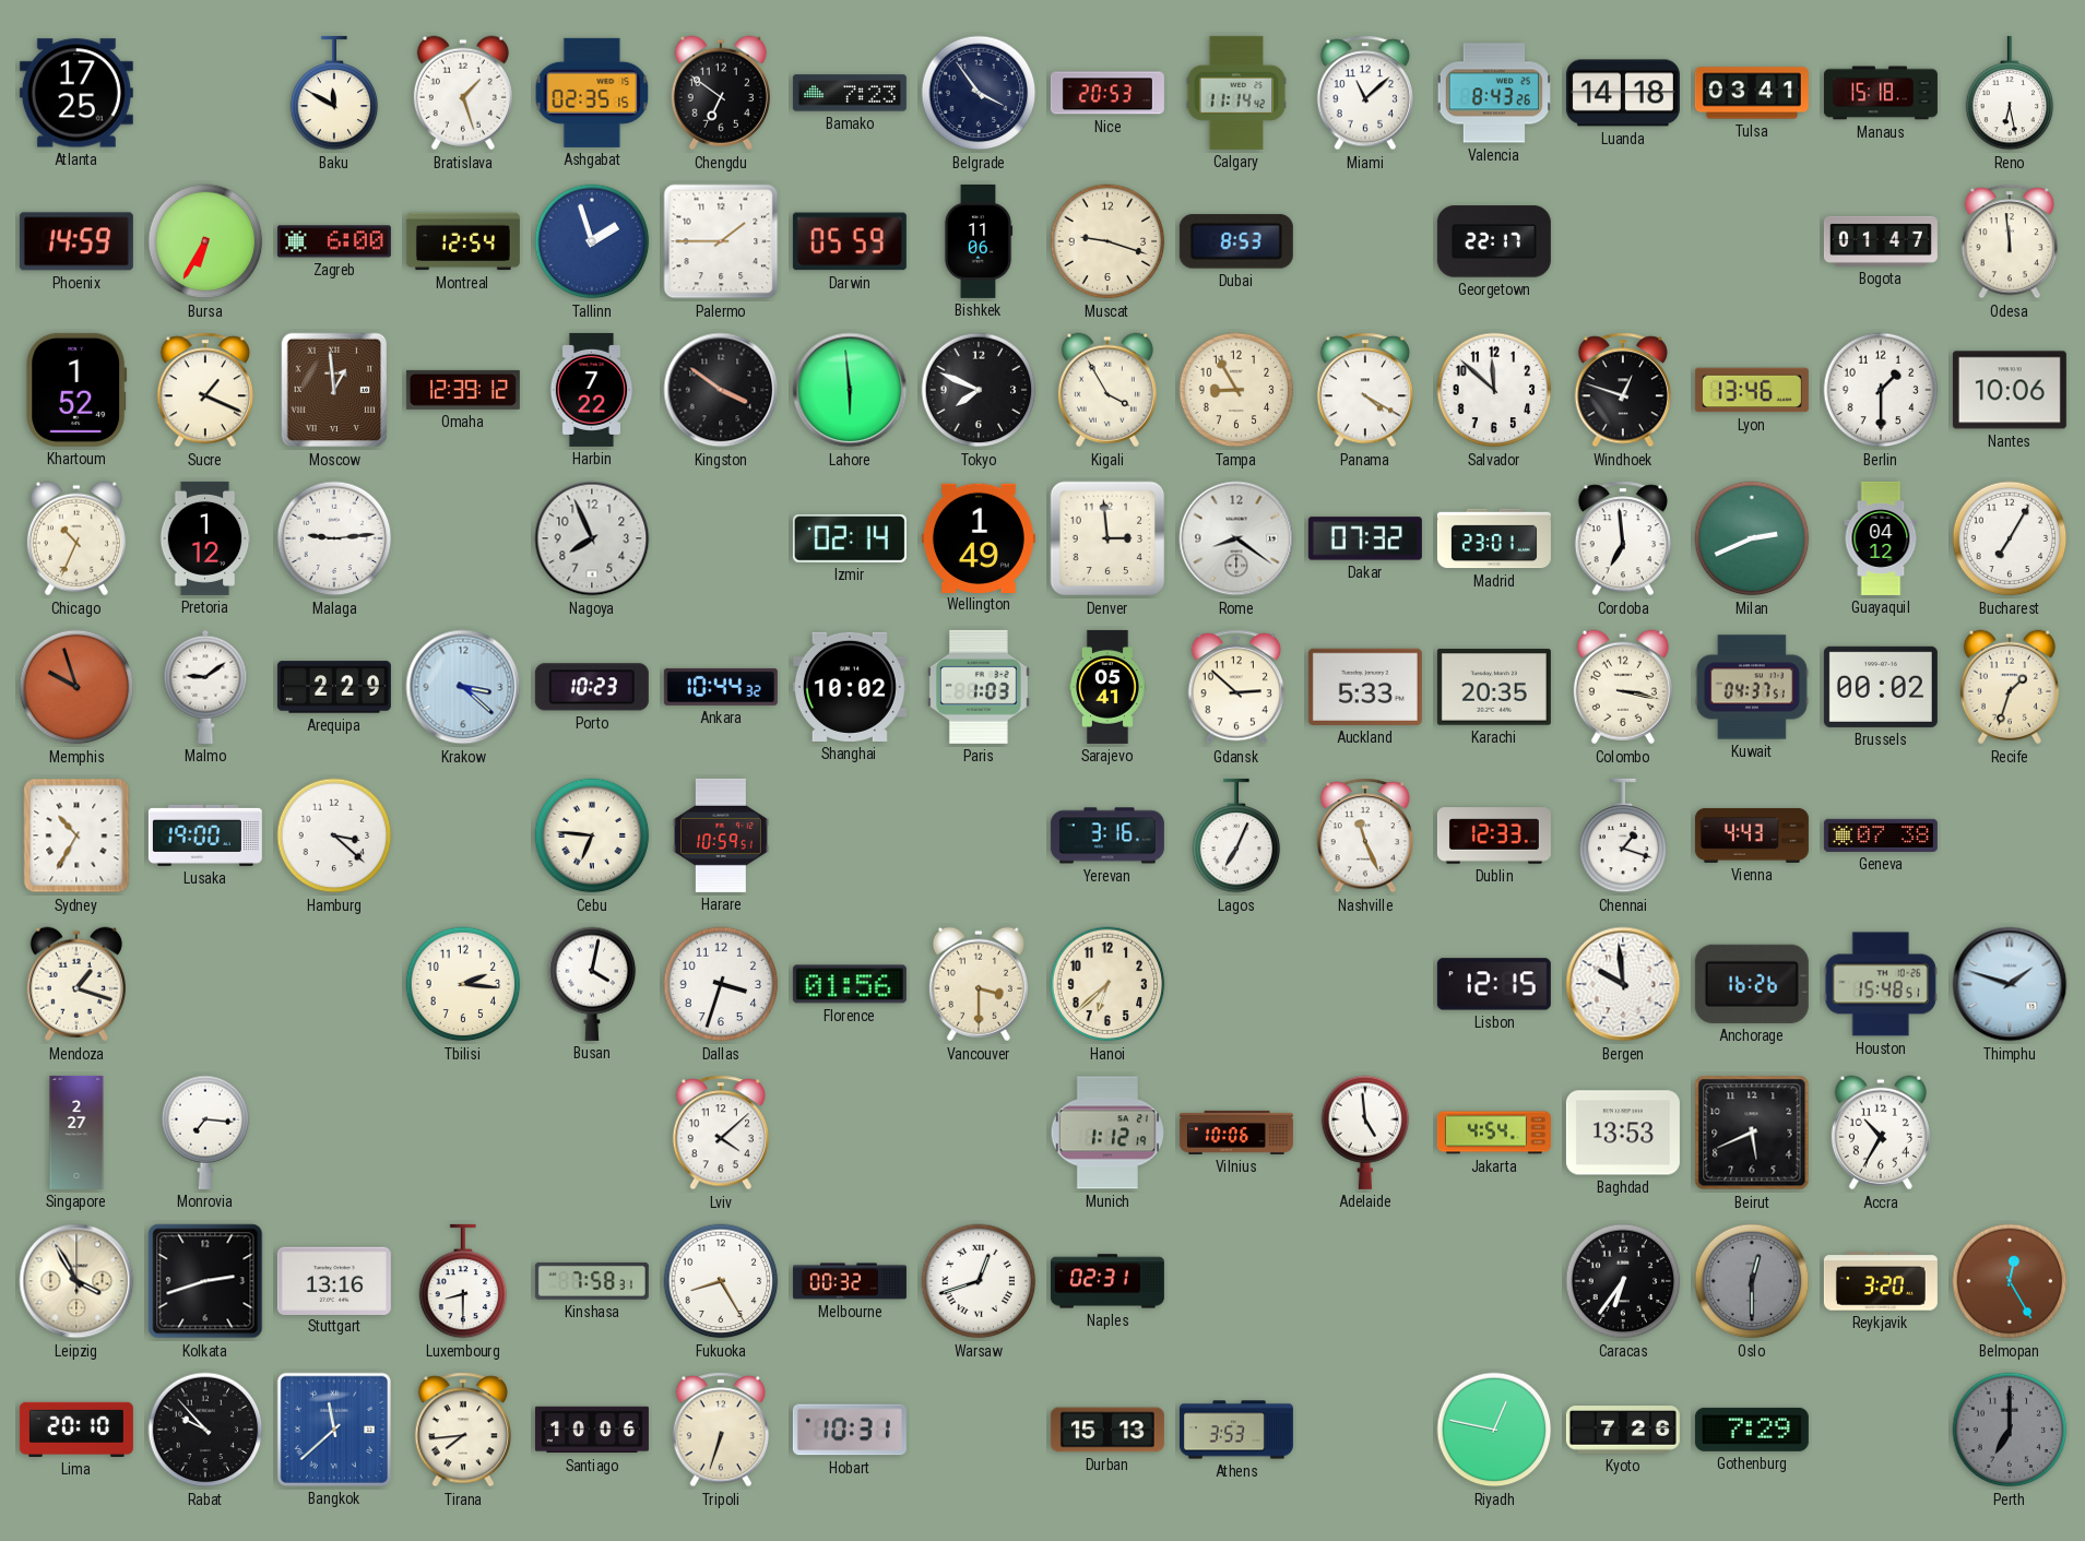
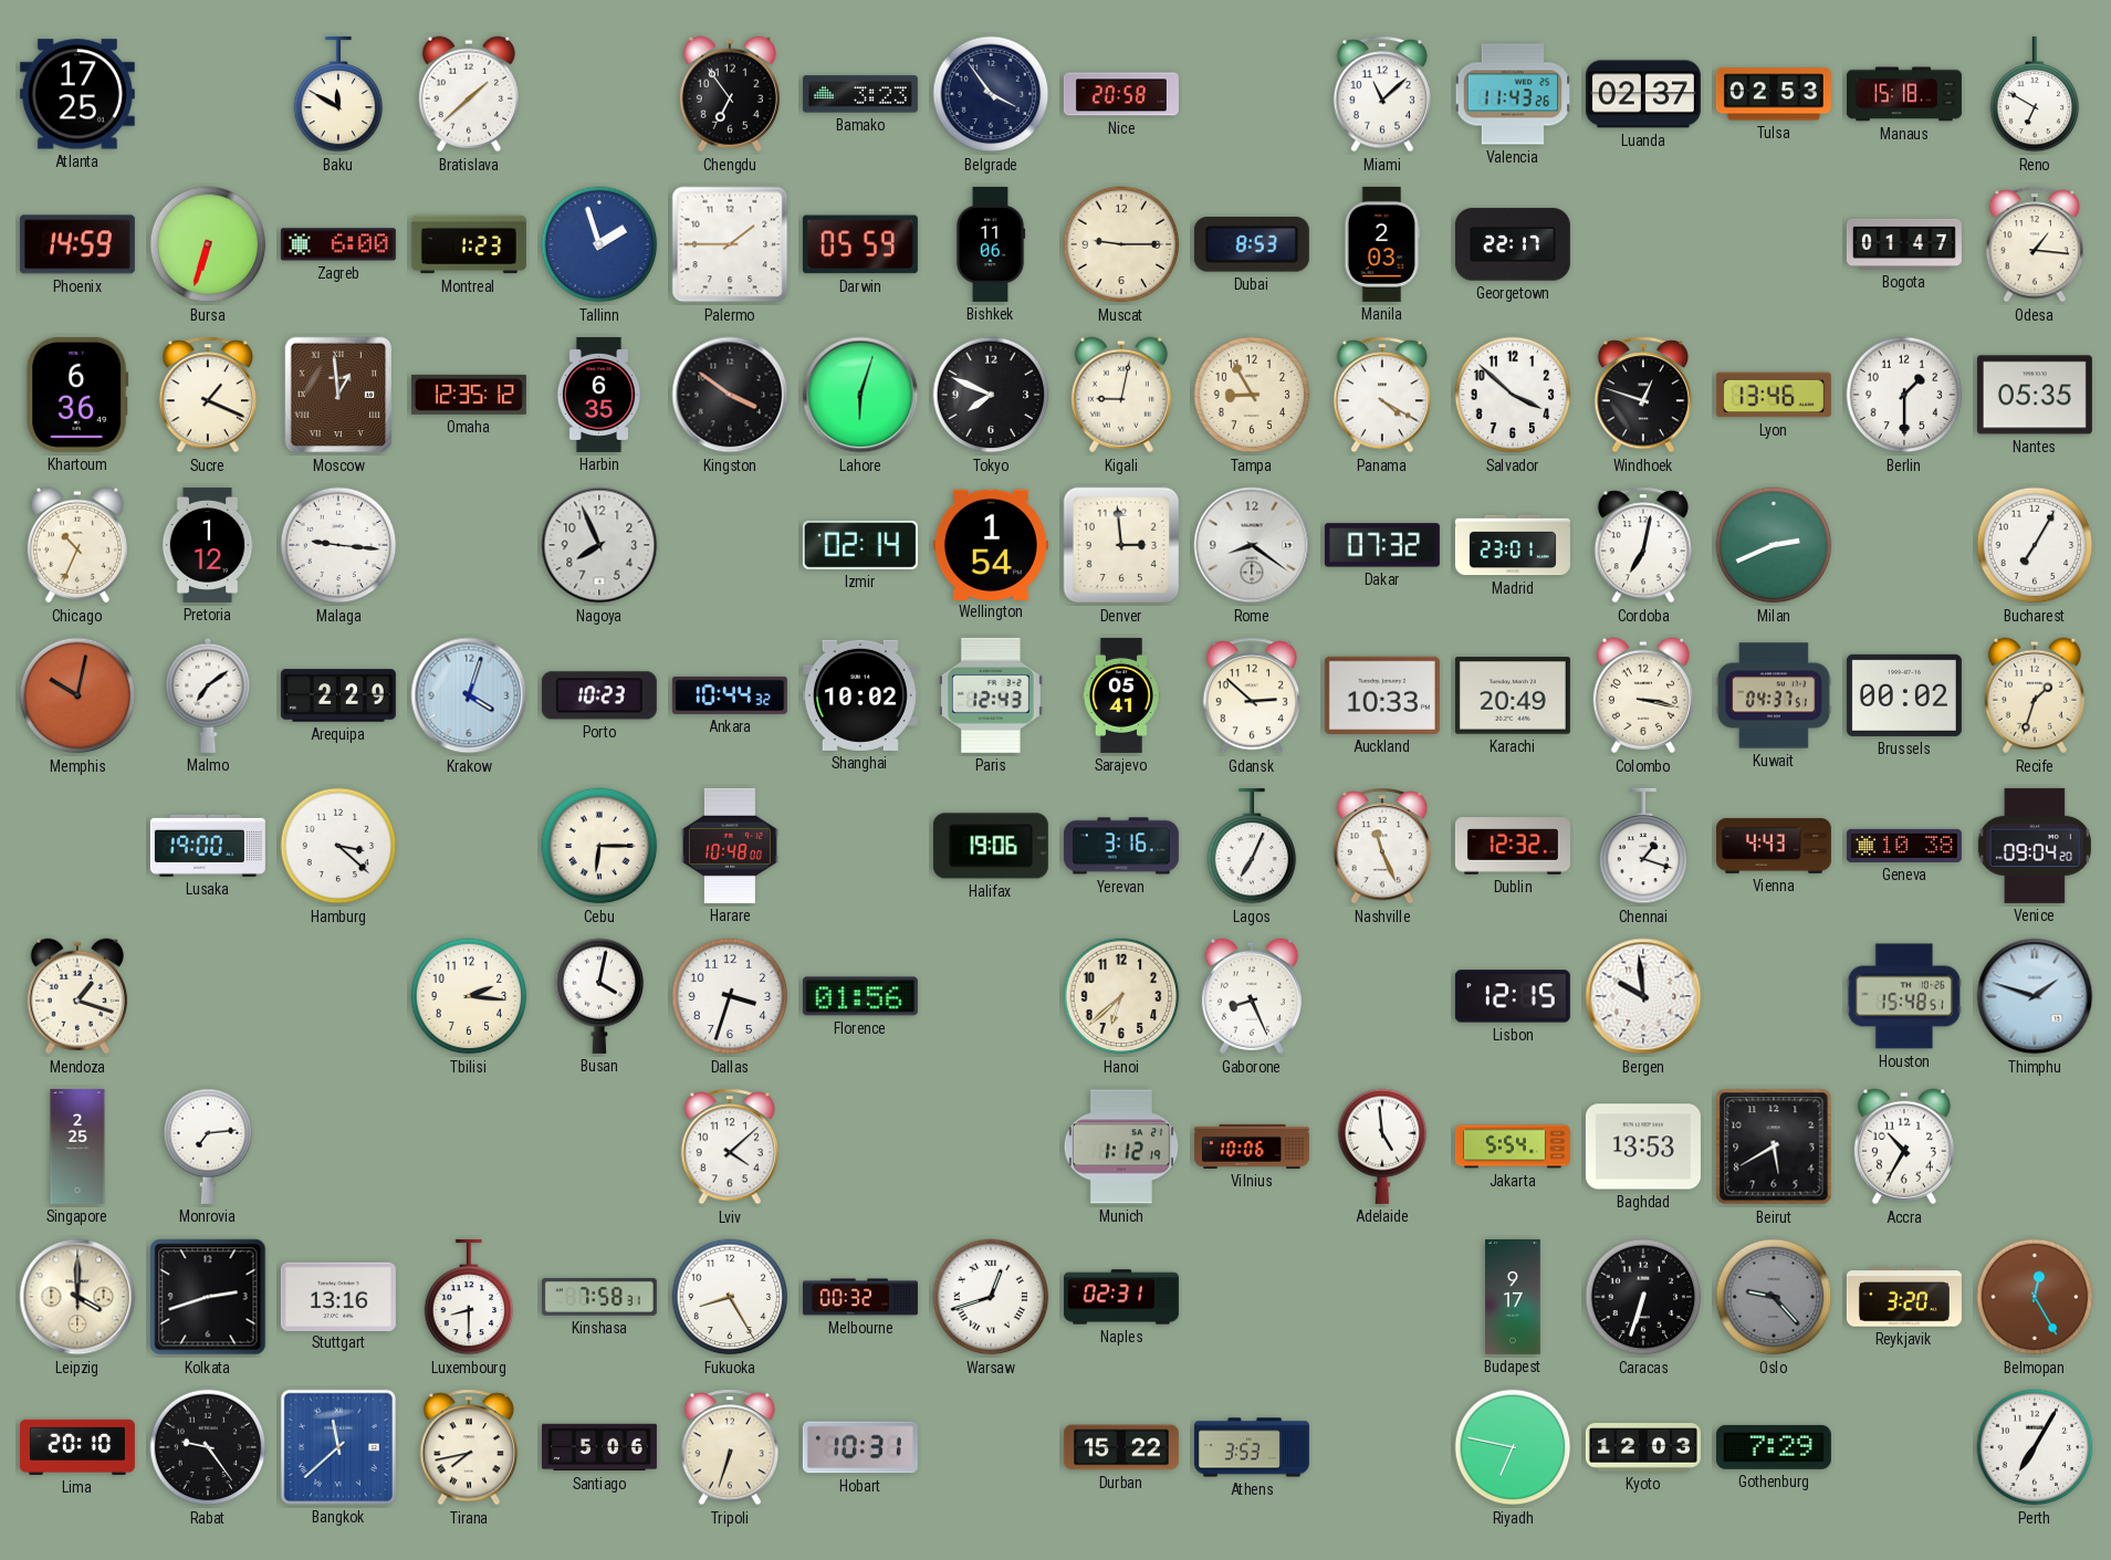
Bratislava: 1:27 -> 1:38 (469, 94)
Ashgabat: 02:35 -> none (592, 93)
Chengdu: 6:51 -> 6:54 (730, 94)
Bamako: 7:23 -> 3:23 (860, 94)
Nice: 20:53 -> 20:58 (1121, 94)
Calgary: 11:14 -> none (1236, 93)
Valencia: 8:43 -> 11:43 (1512, 94)
Luanda: 14:18 -> 02:37 (1643, 94)
Tulsa: 03:41 -> 02:53 (1774, 94)
Reno: 6:28 -> 6:50 (2035, 94)
Bursa: 6:35 -> 6:33 (208, 244)
Montreal: 12:54 -> 1:23 (469, 244)
Muscat: 9:18 -> 9:15 (1121, 244)
Manila: none -> 2:03 (1382, 244)
Odesa: 11:59 -> 1:16 (2034, 244)
Khartoum: 1:52 -> 6:36 (77, 395)
Omaha: 12:39 -> 12:35 (469, 395)
Harbin: 7:22 -> 6:35 (599, 395)
Lahore: 5:59 -> 6:03 (860, 395)
Kigali: 3:55 -> 9:02 (1121, 395)
Salvador: 11:52 -> 3:52 (1513, 395)
Nantes: 10:06 -> 05:35 (2035, 395)
Malaga: 9:14 -> 9:16 (338, 545)
Wellington: 1:49 -> 1:54 (991, 544)
Cordoba: 6:59 -> 7:02 (1642, 545)
Guayaquil: 04:12 -> none (1881, 538)
Memphis: 9:57 -> 10:02 (77, 695)
Malmo: 9:09 -> 7:09 (208, 695)
Krakow: 3:22 -> 4:03 (469, 695)
Paris: 1:03 -> 12:43 (991, 695)
Auckland: 5:33 -> 10:33 (1382, 695)
Karachi: 20:35 -> 20:49 (1513, 695)
Sydney: 10:35 -> none (76, 835)
Cebu: 6:46 -> 6:15 (599, 846)
Harare: 10:59 -> 10:48 (731, 846)
Halifax: none -> 19:06 (991, 846)
Dublin: 12:33 -> 12:32 (1513, 846)
Geneva: 07:38 -> 10:38 (1904, 846)
Venice: none -> 09:04 (2035, 846)
Vancouver: 3:30 -> none (979, 984)
Gaborone: none -> 8:26 (1252, 996)
Anchorage: 16:26 -> none (1752, 984)
Singapore: 2:27 -> 2:25 (77, 1147)
Monrovia: 7:16 -> 7:14 (208, 1147)
Jakarta: 4:54 -> 5:54 (1513, 1147)
Beirut: 5:41 -> 5:40 (1774, 1147)
Leipzig: 3:55 -> 4:00 (77, 1297)
Budapest: none -> 9:17 (1514, 1297)
Caracas: 6:36 -> 6:33 (1643, 1297)
Oslo: 12:30 -> 9:23 (1774, 1297)
Rabat: 9:53 -> 9:24 (208, 1447)
Tirana: 7:44 -> 7:43 (468, 1447)
Santiago: 10:06 -> 5:06 (599, 1447)
Durban: 15:13 -> 15:22 (1121, 1447)
Riyadh: 12:47 -> 6:47 (1513, 1447)
Kyoto: 7:26 -> 12:03 (1643, 1447)
Perth: 7:00 -> 7:05 (2035, 1447)
Perth dial: grey -> white (2035, 1447)
